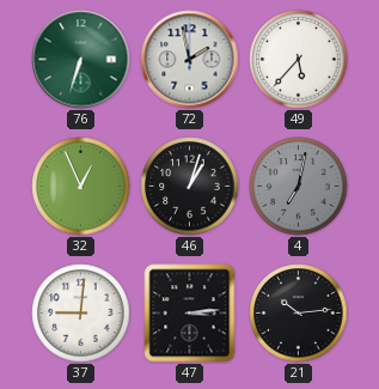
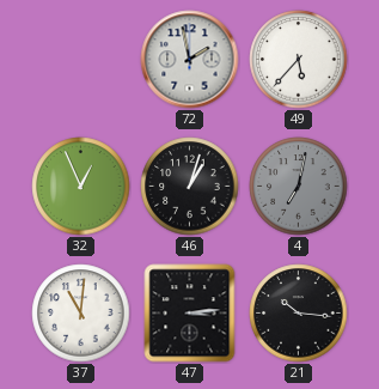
76: 6:33 -> none (81, 60)
37: 9:01 -> 11:01 (81, 314)
21: 10:14 -> 10:16 (299, 314)
